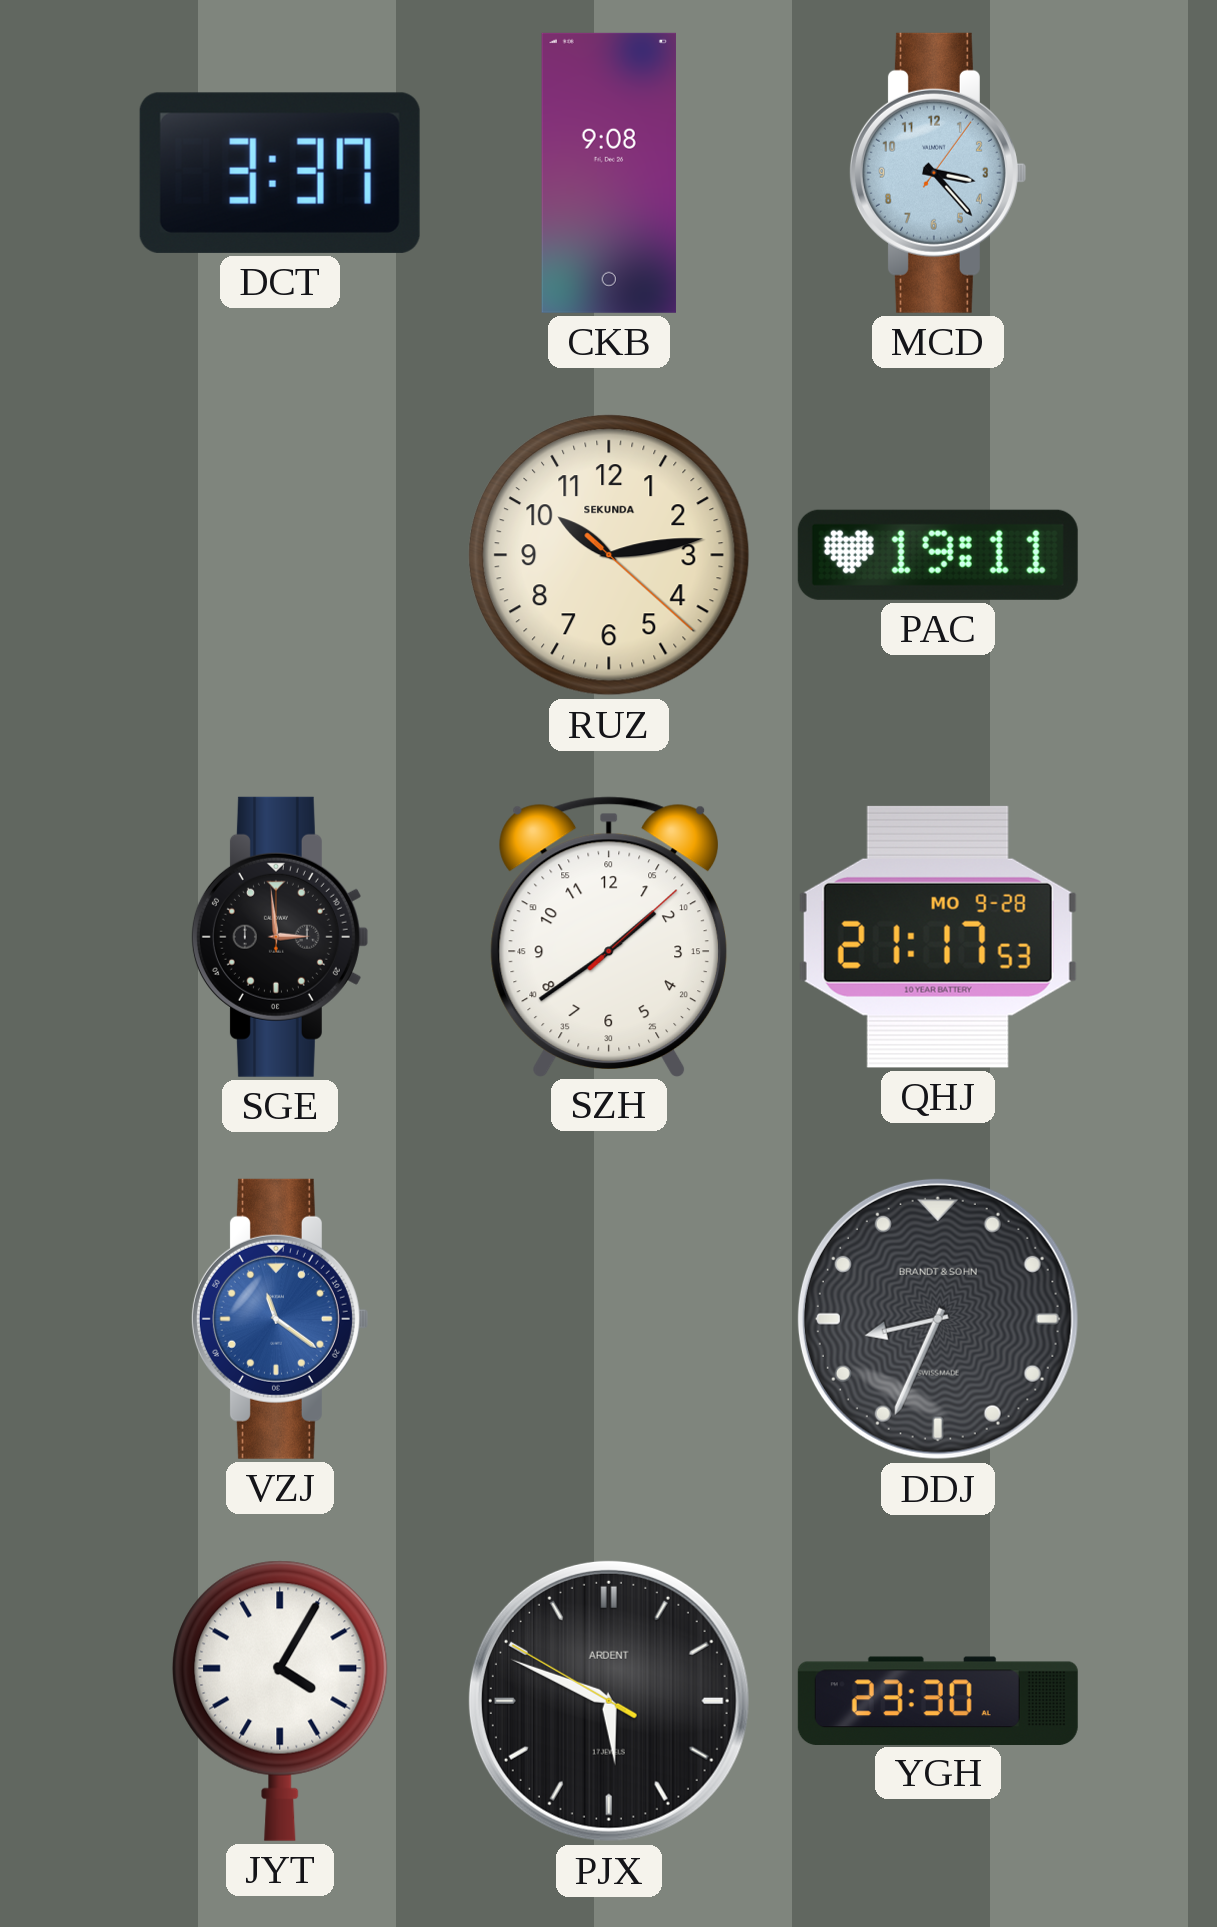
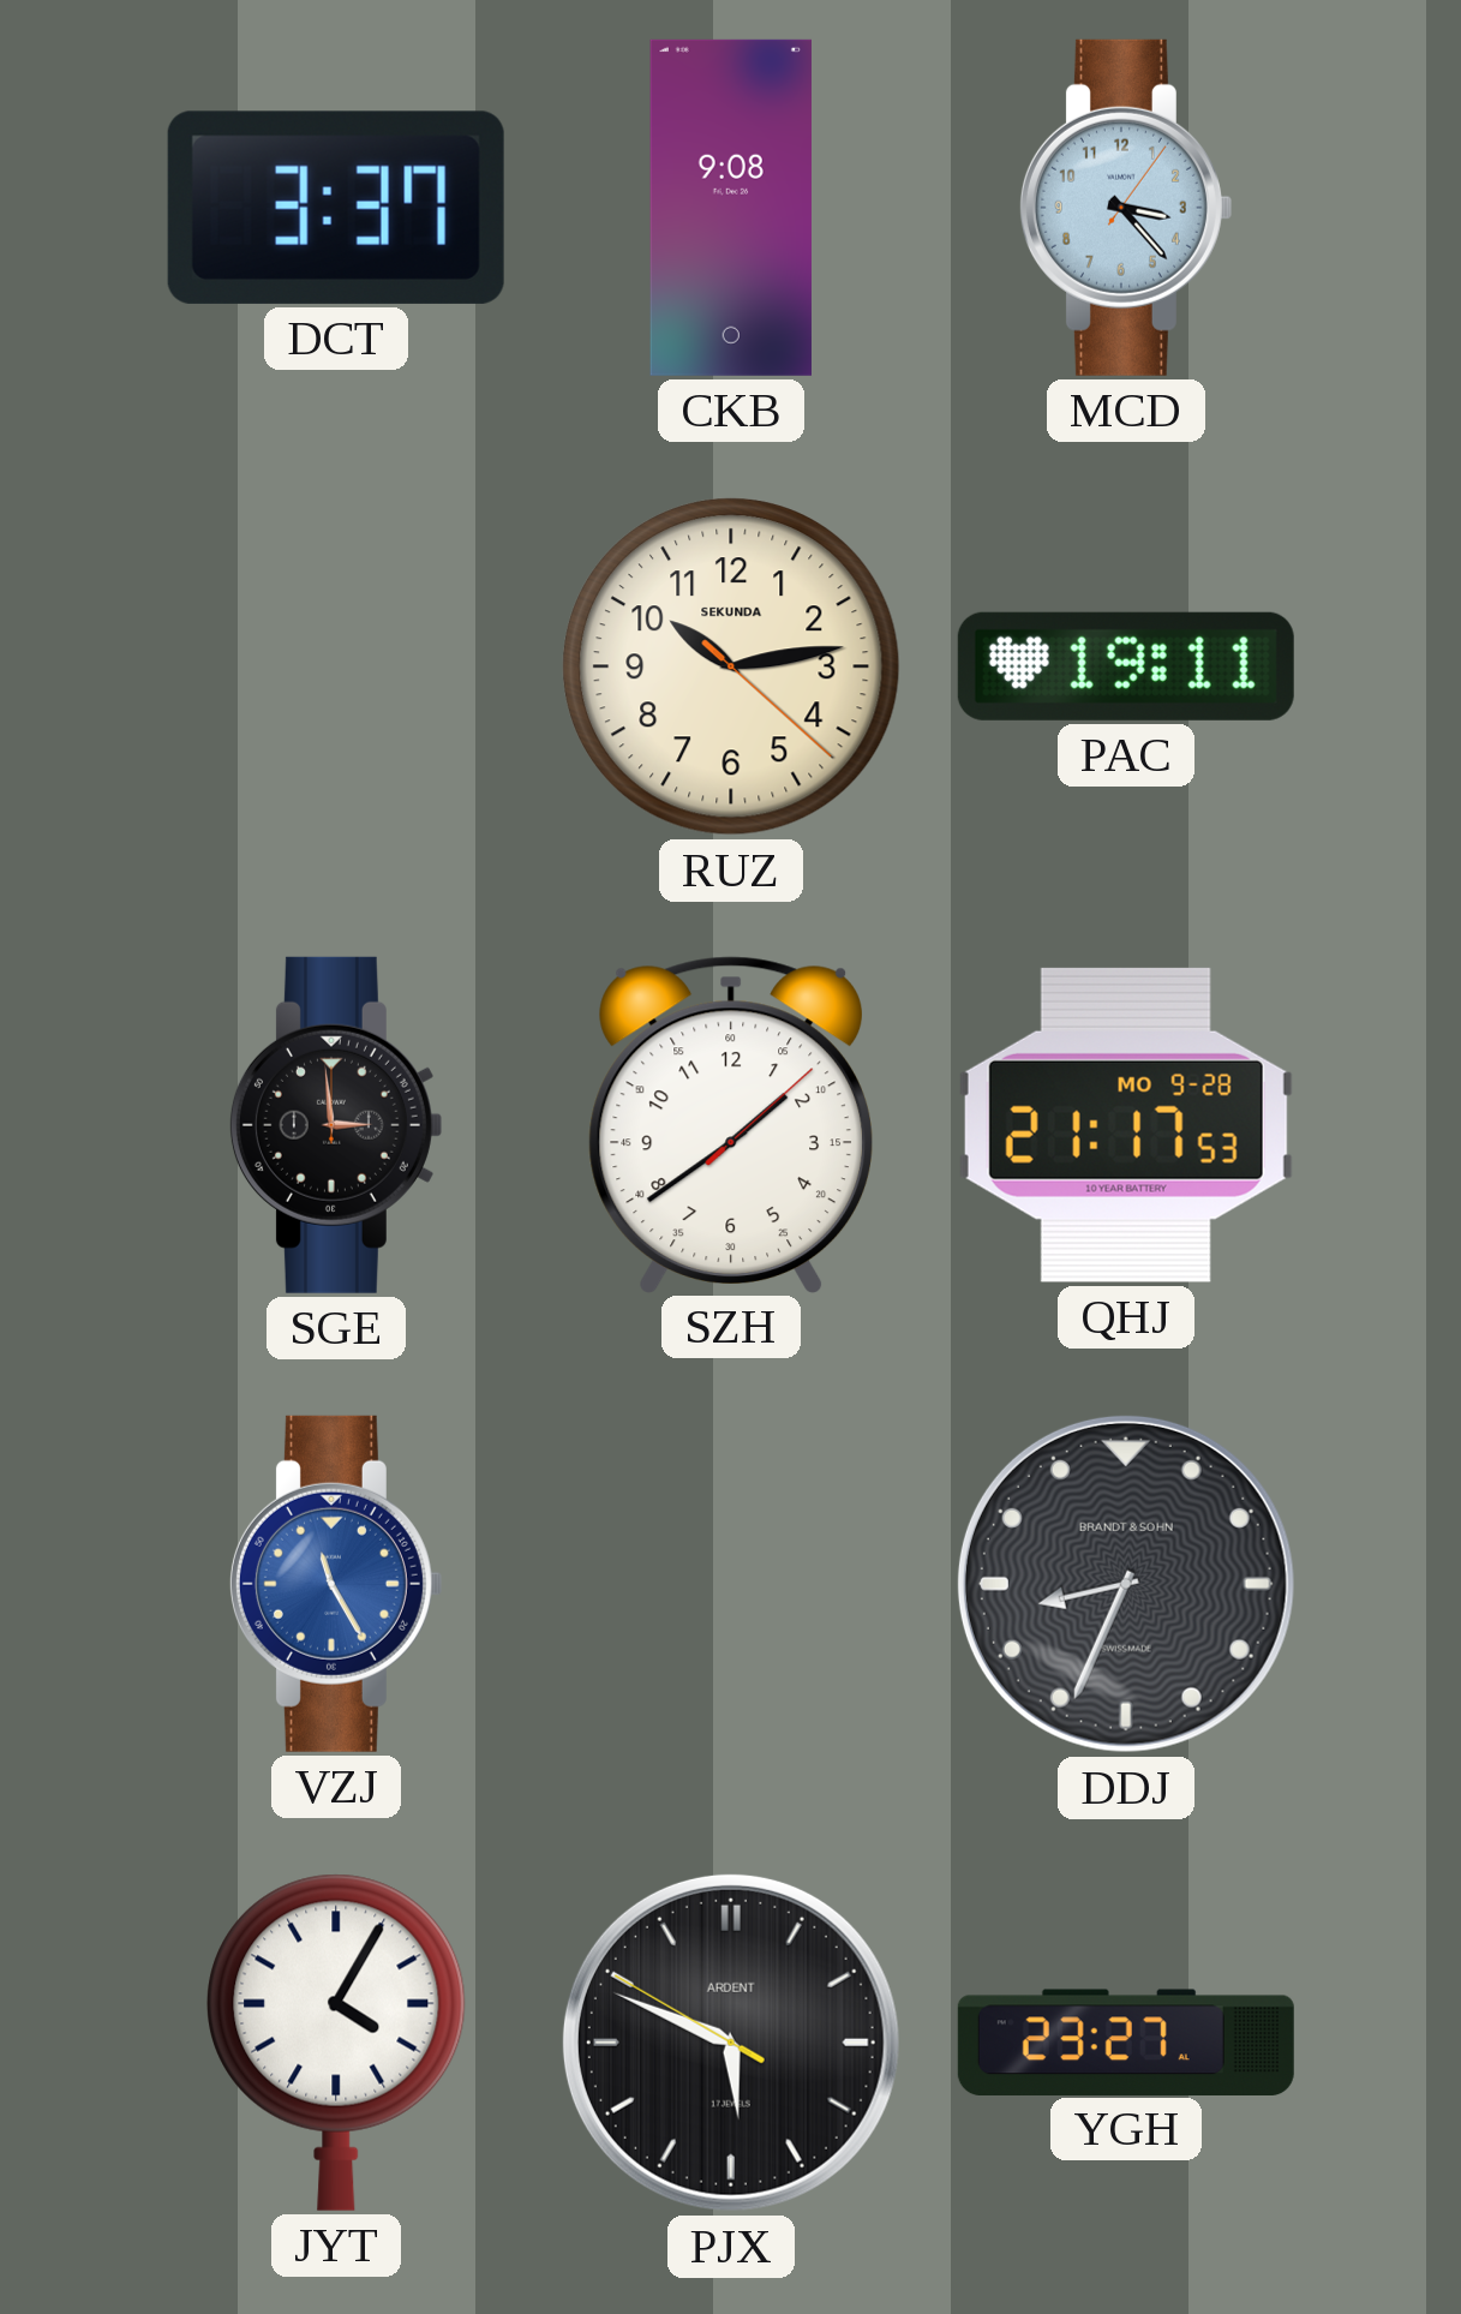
VZJ: 11:21 -> 11:25 (335, 1584)
YGH: 23:30 -> 23:27 (1126, 2041)
